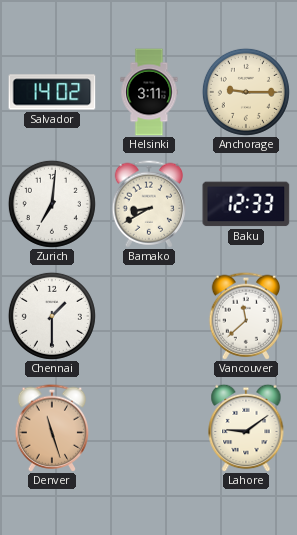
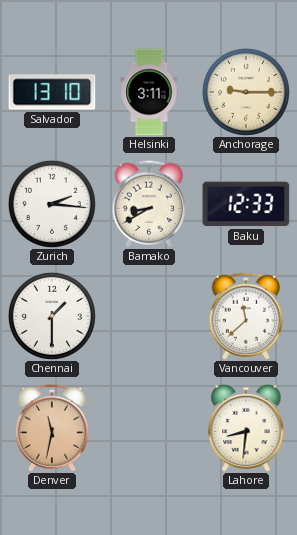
Salvador: 14:02 -> 13:10 (52, 92)
Zurich: 7:01 -> 2:16 (52, 204)
Denver: 11:27 -> 11:32 (51, 428)
Lahore: 9:09 -> 8:31 (246, 428)
